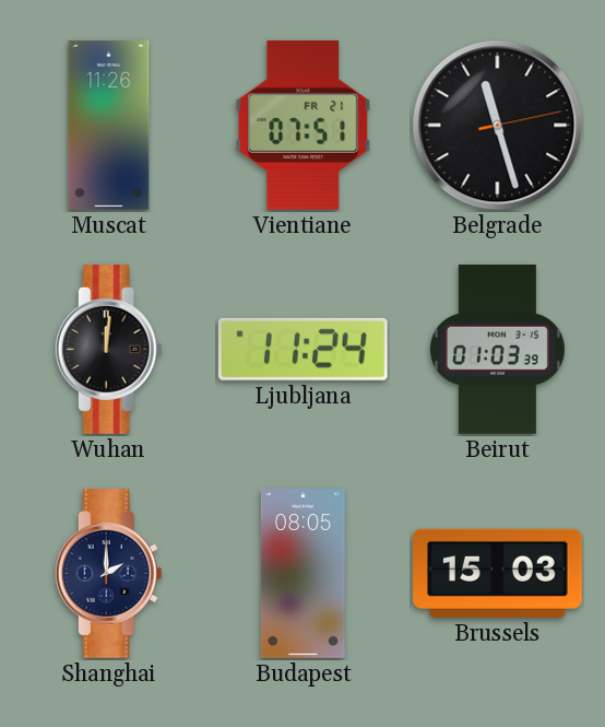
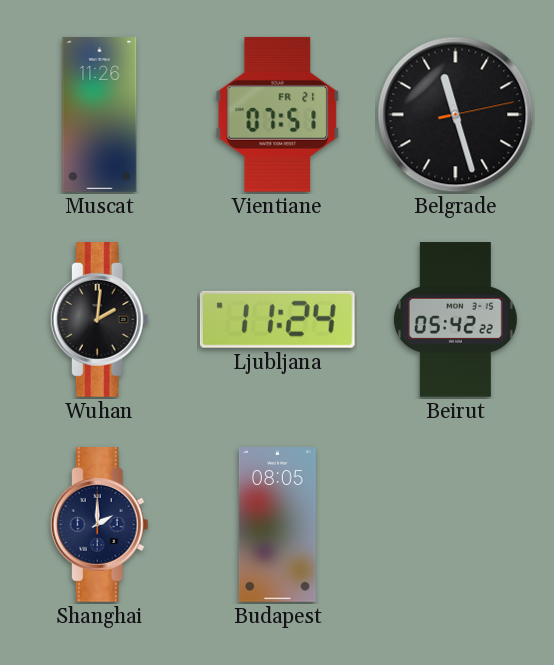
Wuhan: 12:01 -> 2:01 (99, 320)
Beirut: 01:03 -> 05:42 (455, 320)
Brussels: 15:03 -> none (498, 573)
